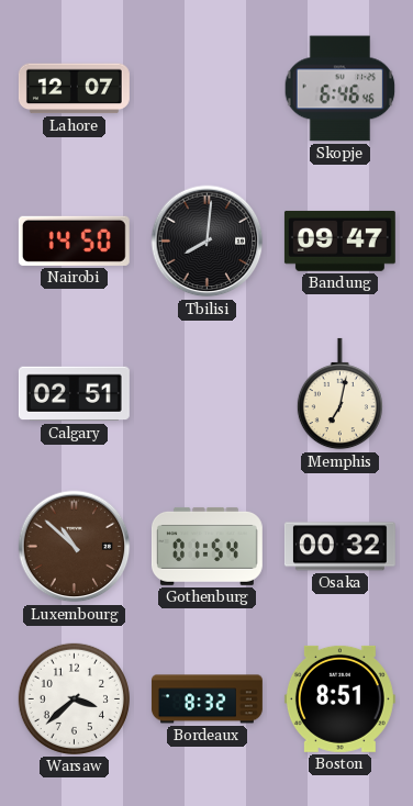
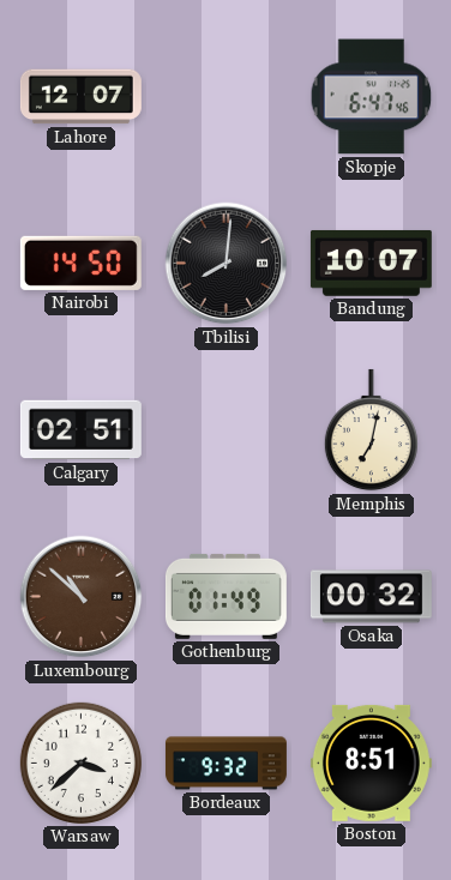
Skopje: 6:46 -> 6:47 (372, 97)
Bandung: 09:47 -> 10:07 (371, 263)
Gothenburg: 01:54 -> 01:49 (225, 596)
Bordeaux: 8:32 -> 9:32 (225, 764)
